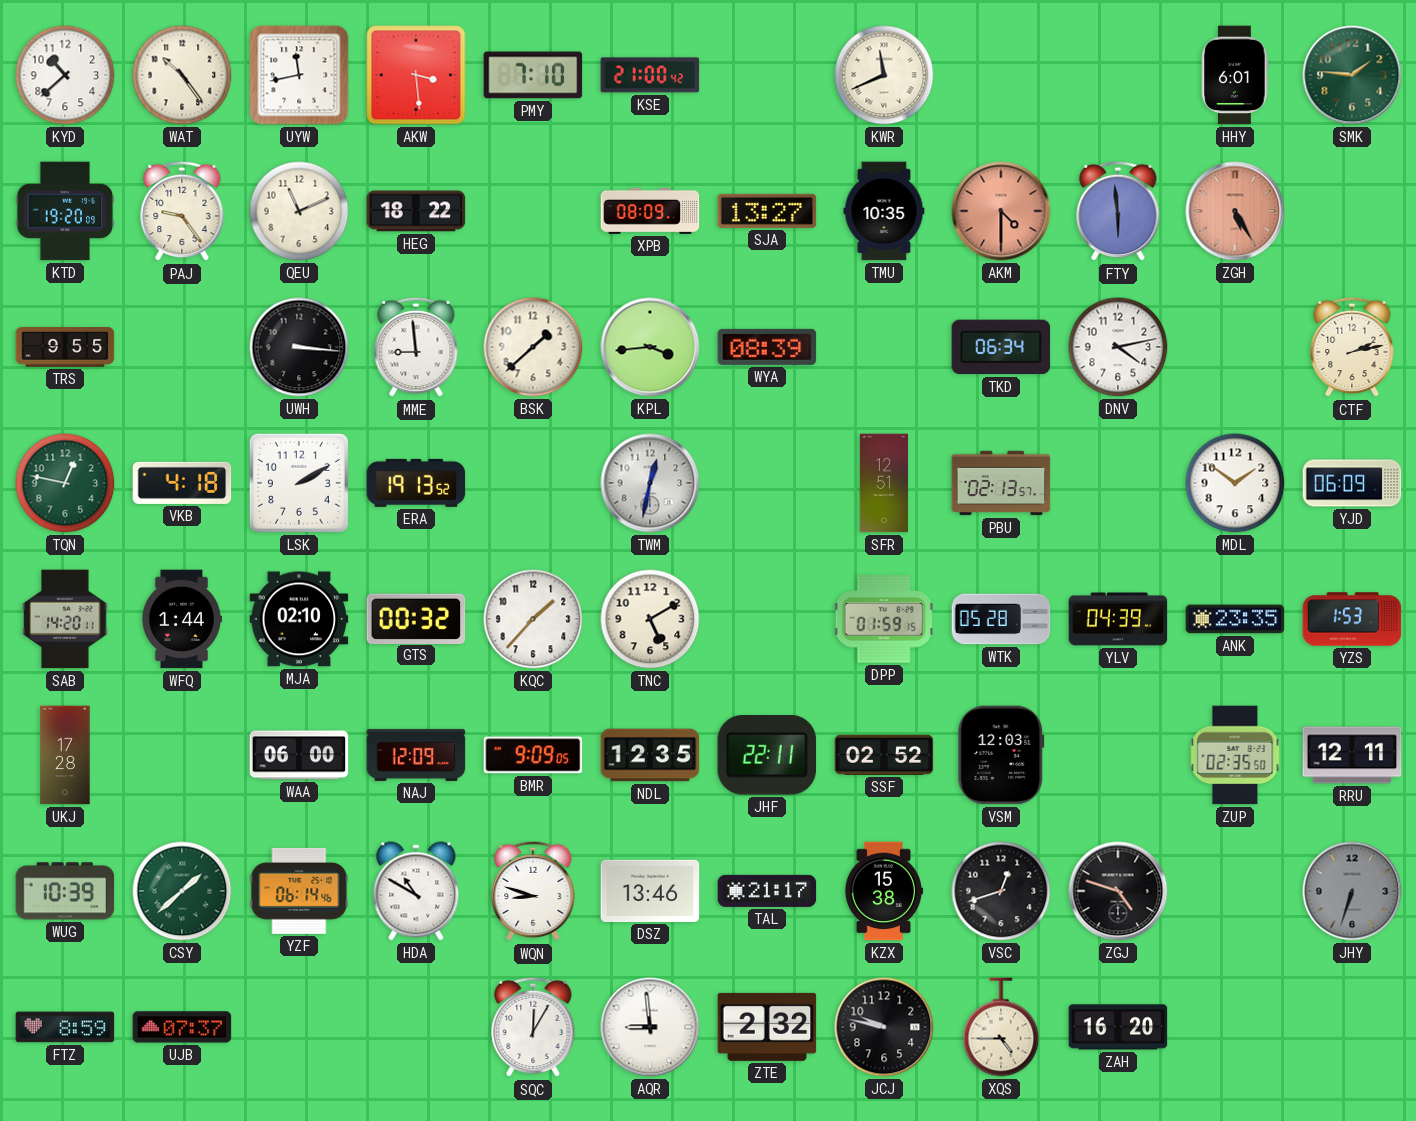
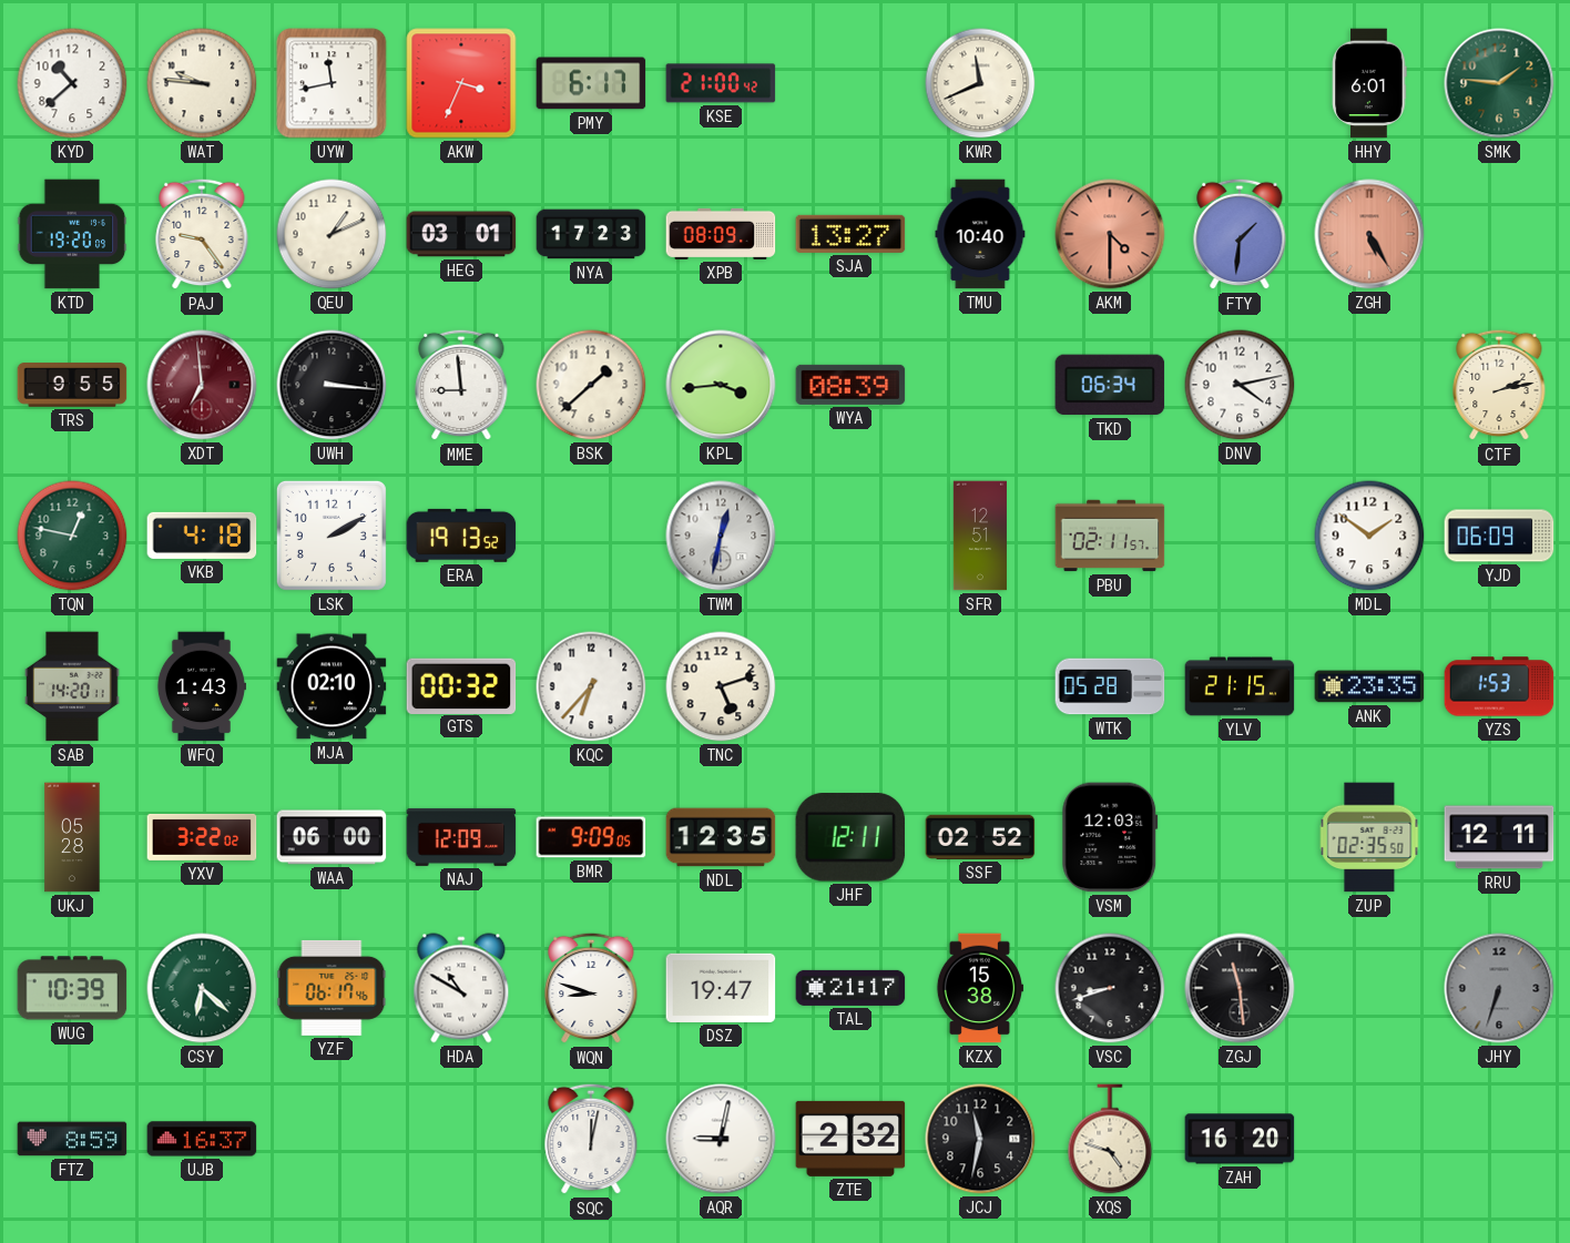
WAT: 10:24 -> 9:46 (202, 83)
AKW: 3:29 -> 3:34 (461, 83)
PMY: 7:10 -> 6:17 (591, 83)
QEU: 11:11 -> 1:11 (332, 234)
HEG: 18:22 -> 03:01 (461, 234)
NYA: none -> 17:23 (591, 234)
TMU: 10:35 -> 10:40 (980, 234)
FTY: 5:59 -> 1:31 (1240, 234)
XDT: none -> 6:59 (202, 385)
PBU: 02:13 -> 02:11 (1110, 536)
WFQ: 1:44 -> 1:43 (201, 686)
KQC: 1:37 -> 6:37 (591, 686)
TNC: 5:10 -> 5:12 (721, 686)
DPP: 01:59 -> none (884, 619)
YLV: 04:39 -> 21:15 (1240, 686)
UKJ: 17:28 -> 05:28 (72, 837)
YXV: none -> 3:22 (202, 837)
JHF: 22:11 -> 12:11 (850, 837)
CSY: 1:38 -> 6:22 (202, 988)
YZF: 06:14 -> 06:17 (332, 988)
DSZ: 13:46 -> 19:47 (721, 988)
VSC: 12:42 -> 8:42 (1110, 988)
ZGJ: 4:48 -> 11:29 (1240, 988)
UJB: 07:37 -> 16:37 (202, 1139)
SQC: 12:05 -> 12:02 (591, 1139)
AQR: 8:59 -> 9:02 (721, 1139)
JCJ: 9:47 -> 11:32 (980, 1139)
XQS: 4:45 -> 4:48 (1110, 1139)
